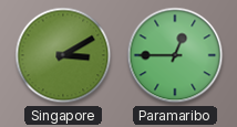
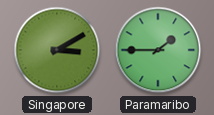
Paramaribo: 12:45 -> 1:45 (158, 50)
